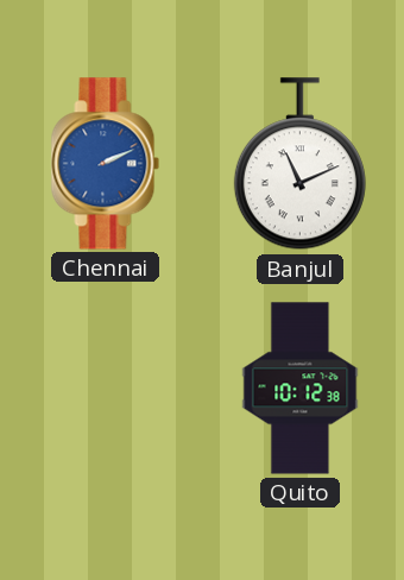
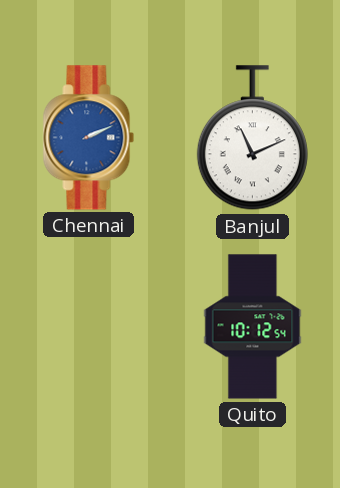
Quito: 10:12:38 -> 10:12:54 (253, 327)
